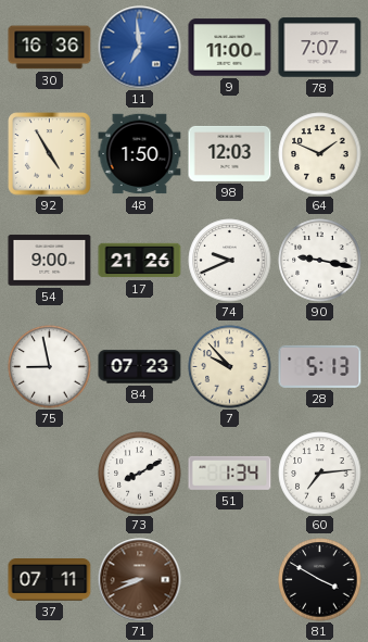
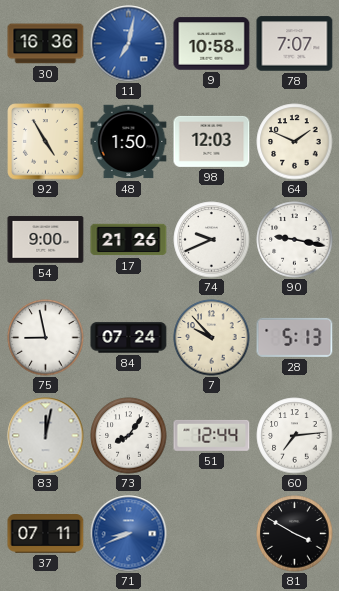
11: 6:59 -> 7:02 (129, 44)
9: 11:00 -> 10:58 (212, 44)
84: 07:23 -> 07:24 (129, 338)
83: none -> 12:02 (46, 436)
73: 8:10 -> 8:06 (129, 436)
51: 1:34 -> 12:44 (212, 435)
71 dial: brown -> blue (129, 534)
